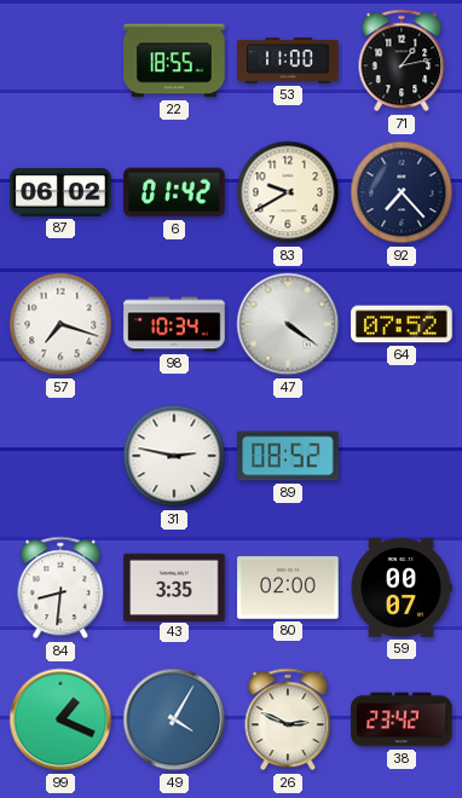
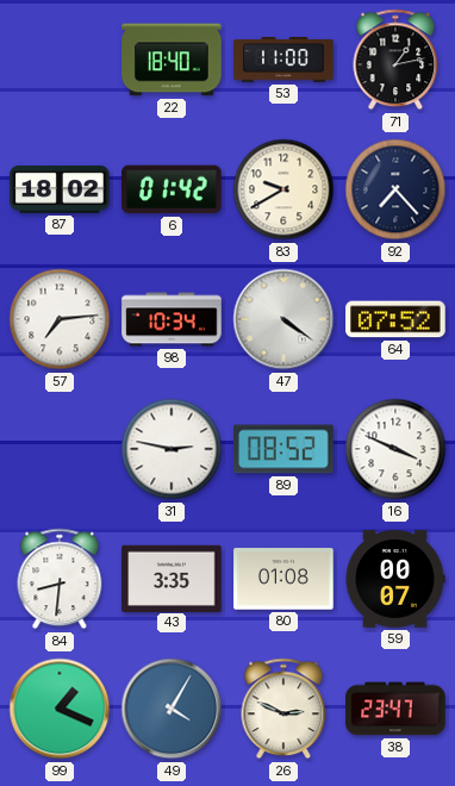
22: 18:55 -> 18:40 (172, 60)
87: 06:02 -> 18:02 (60, 189)
57: 7:18 -> 7:14 (60, 319)
16: none -> 3:49 (395, 449)
80: 02:00 -> 01:08 (283, 579)
38: 23:42 -> 23:47 (395, 709)
